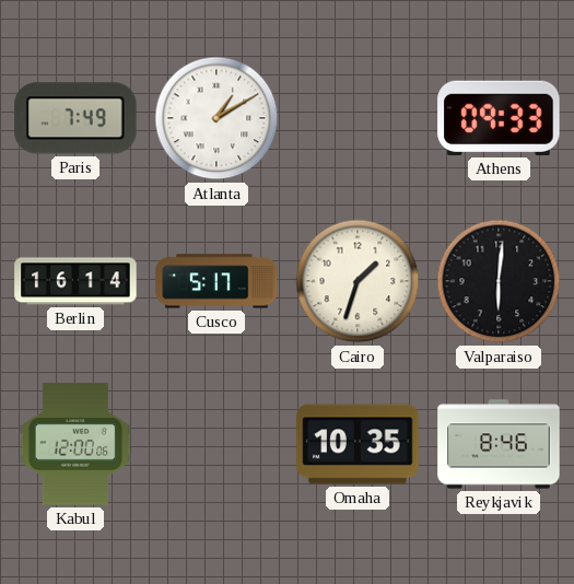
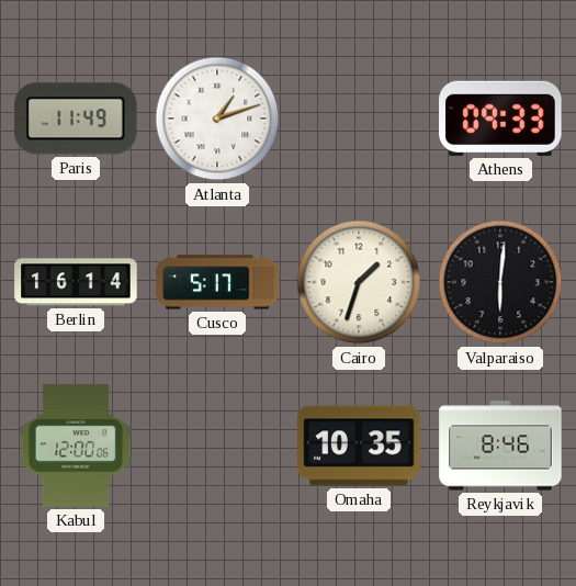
Paris: 7:49 -> 11:49 (76, 119)
Atlanta: 1:10 -> 1:12 (217, 119)
